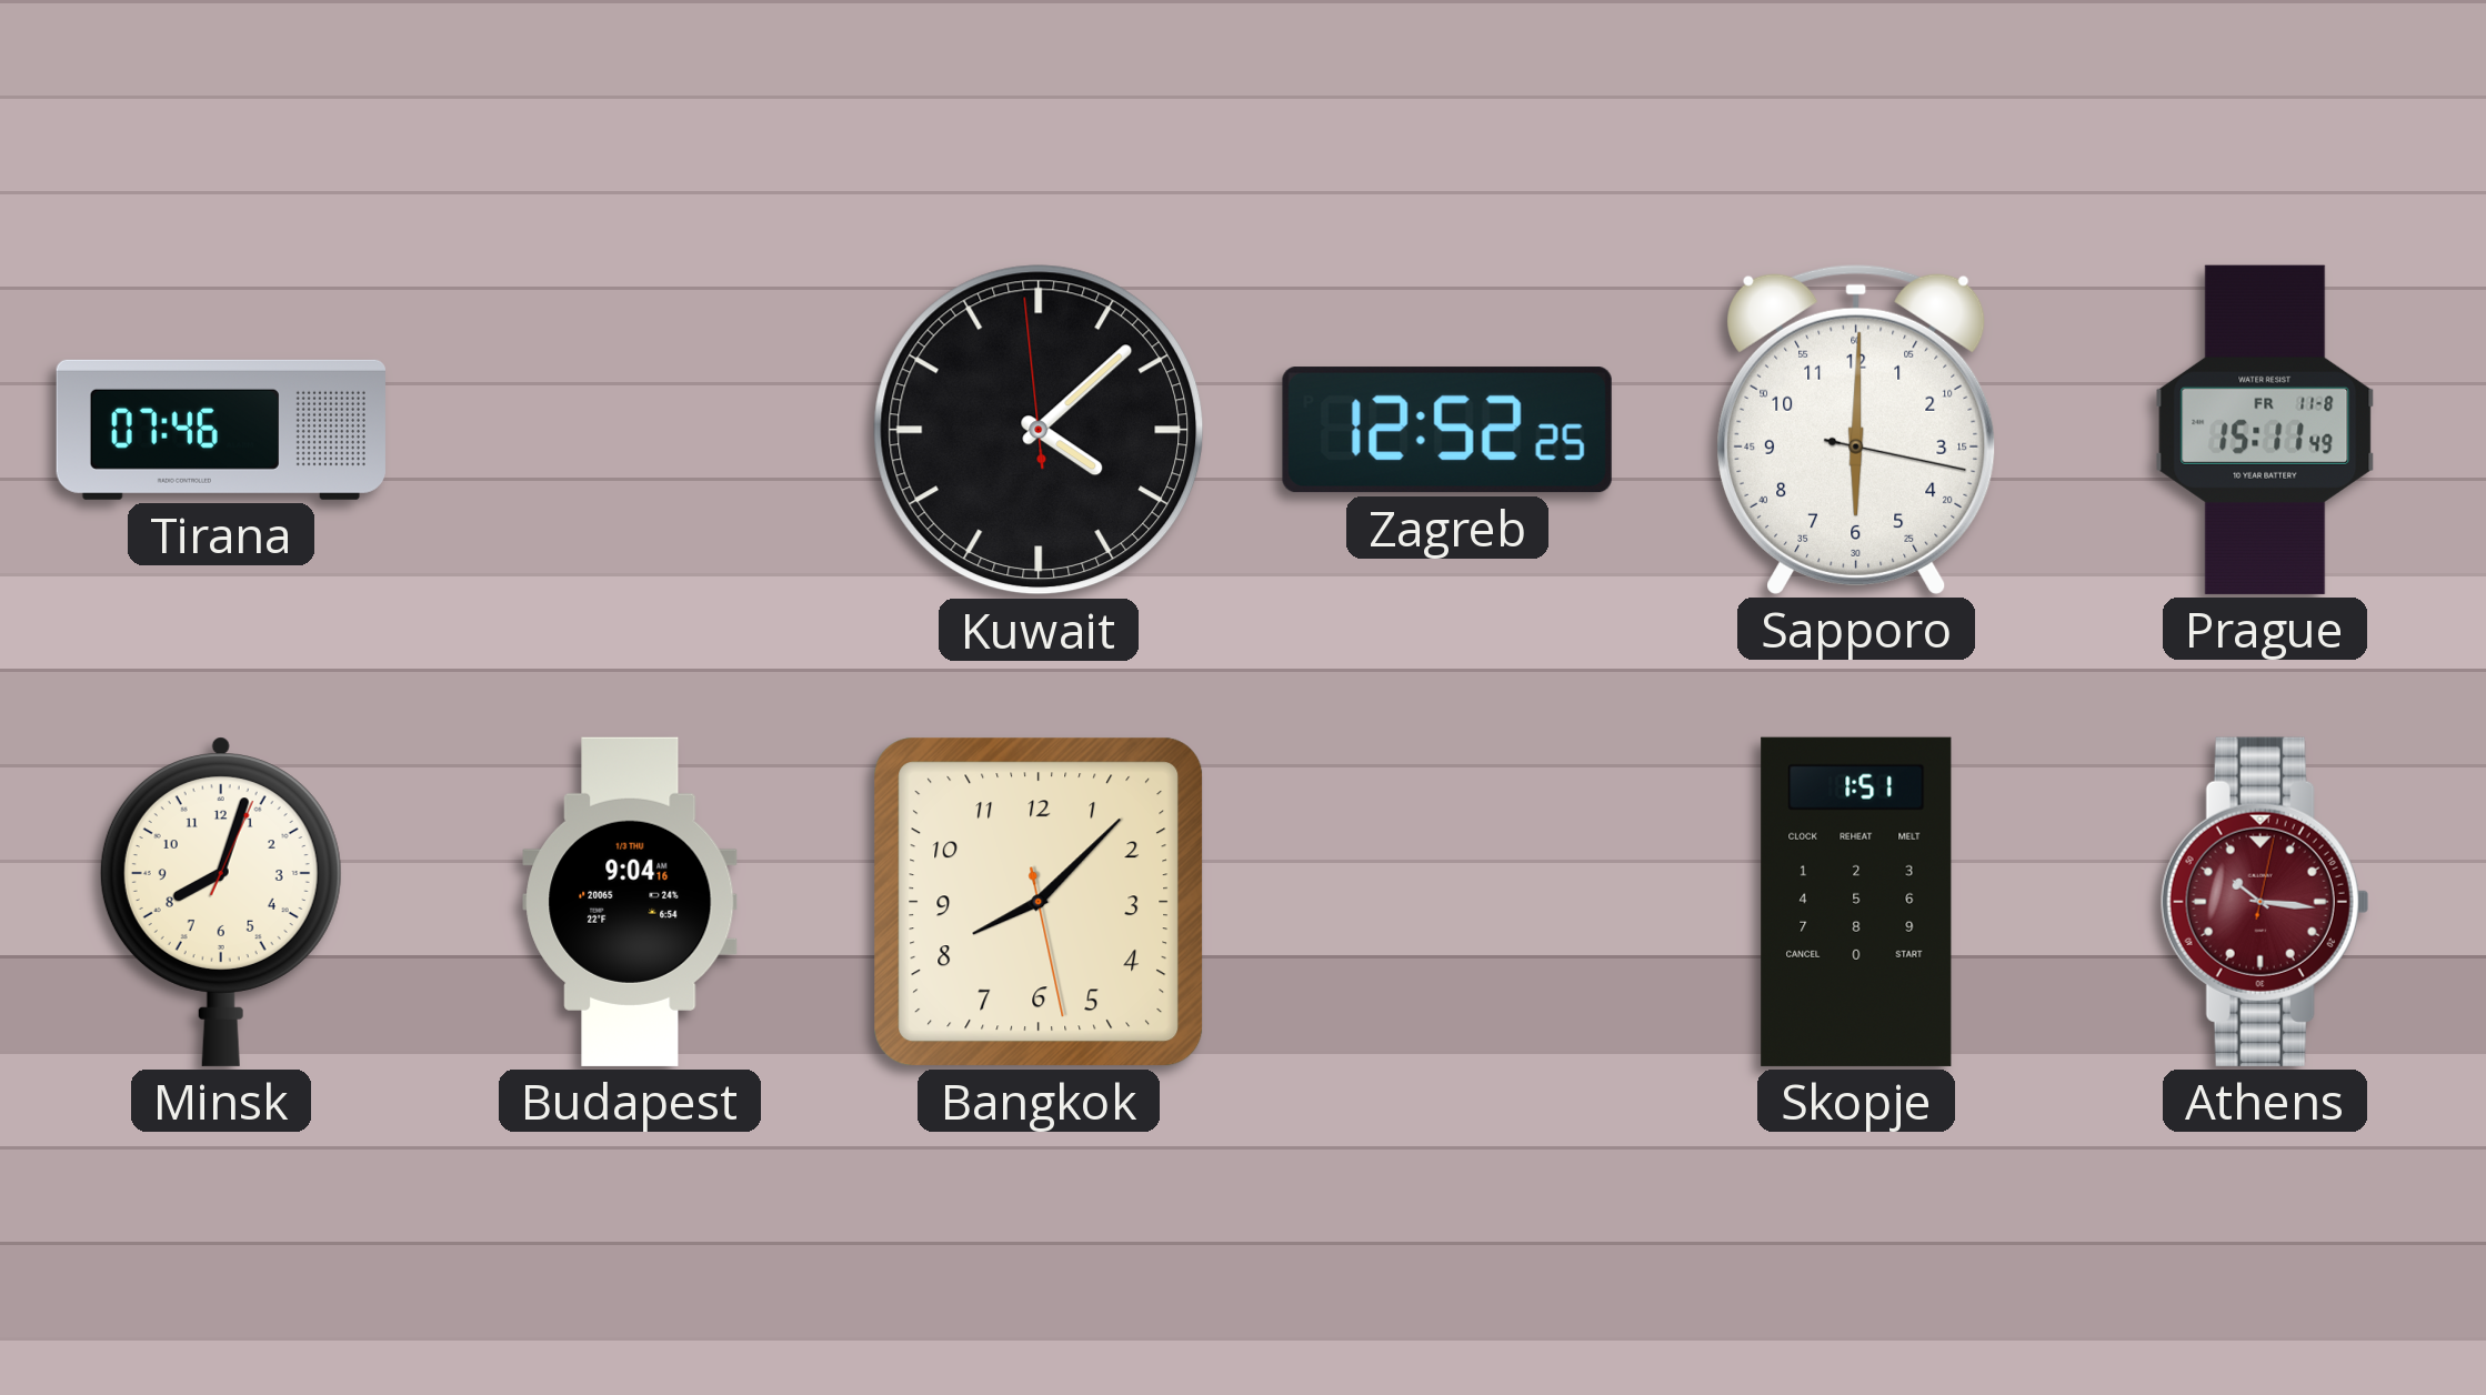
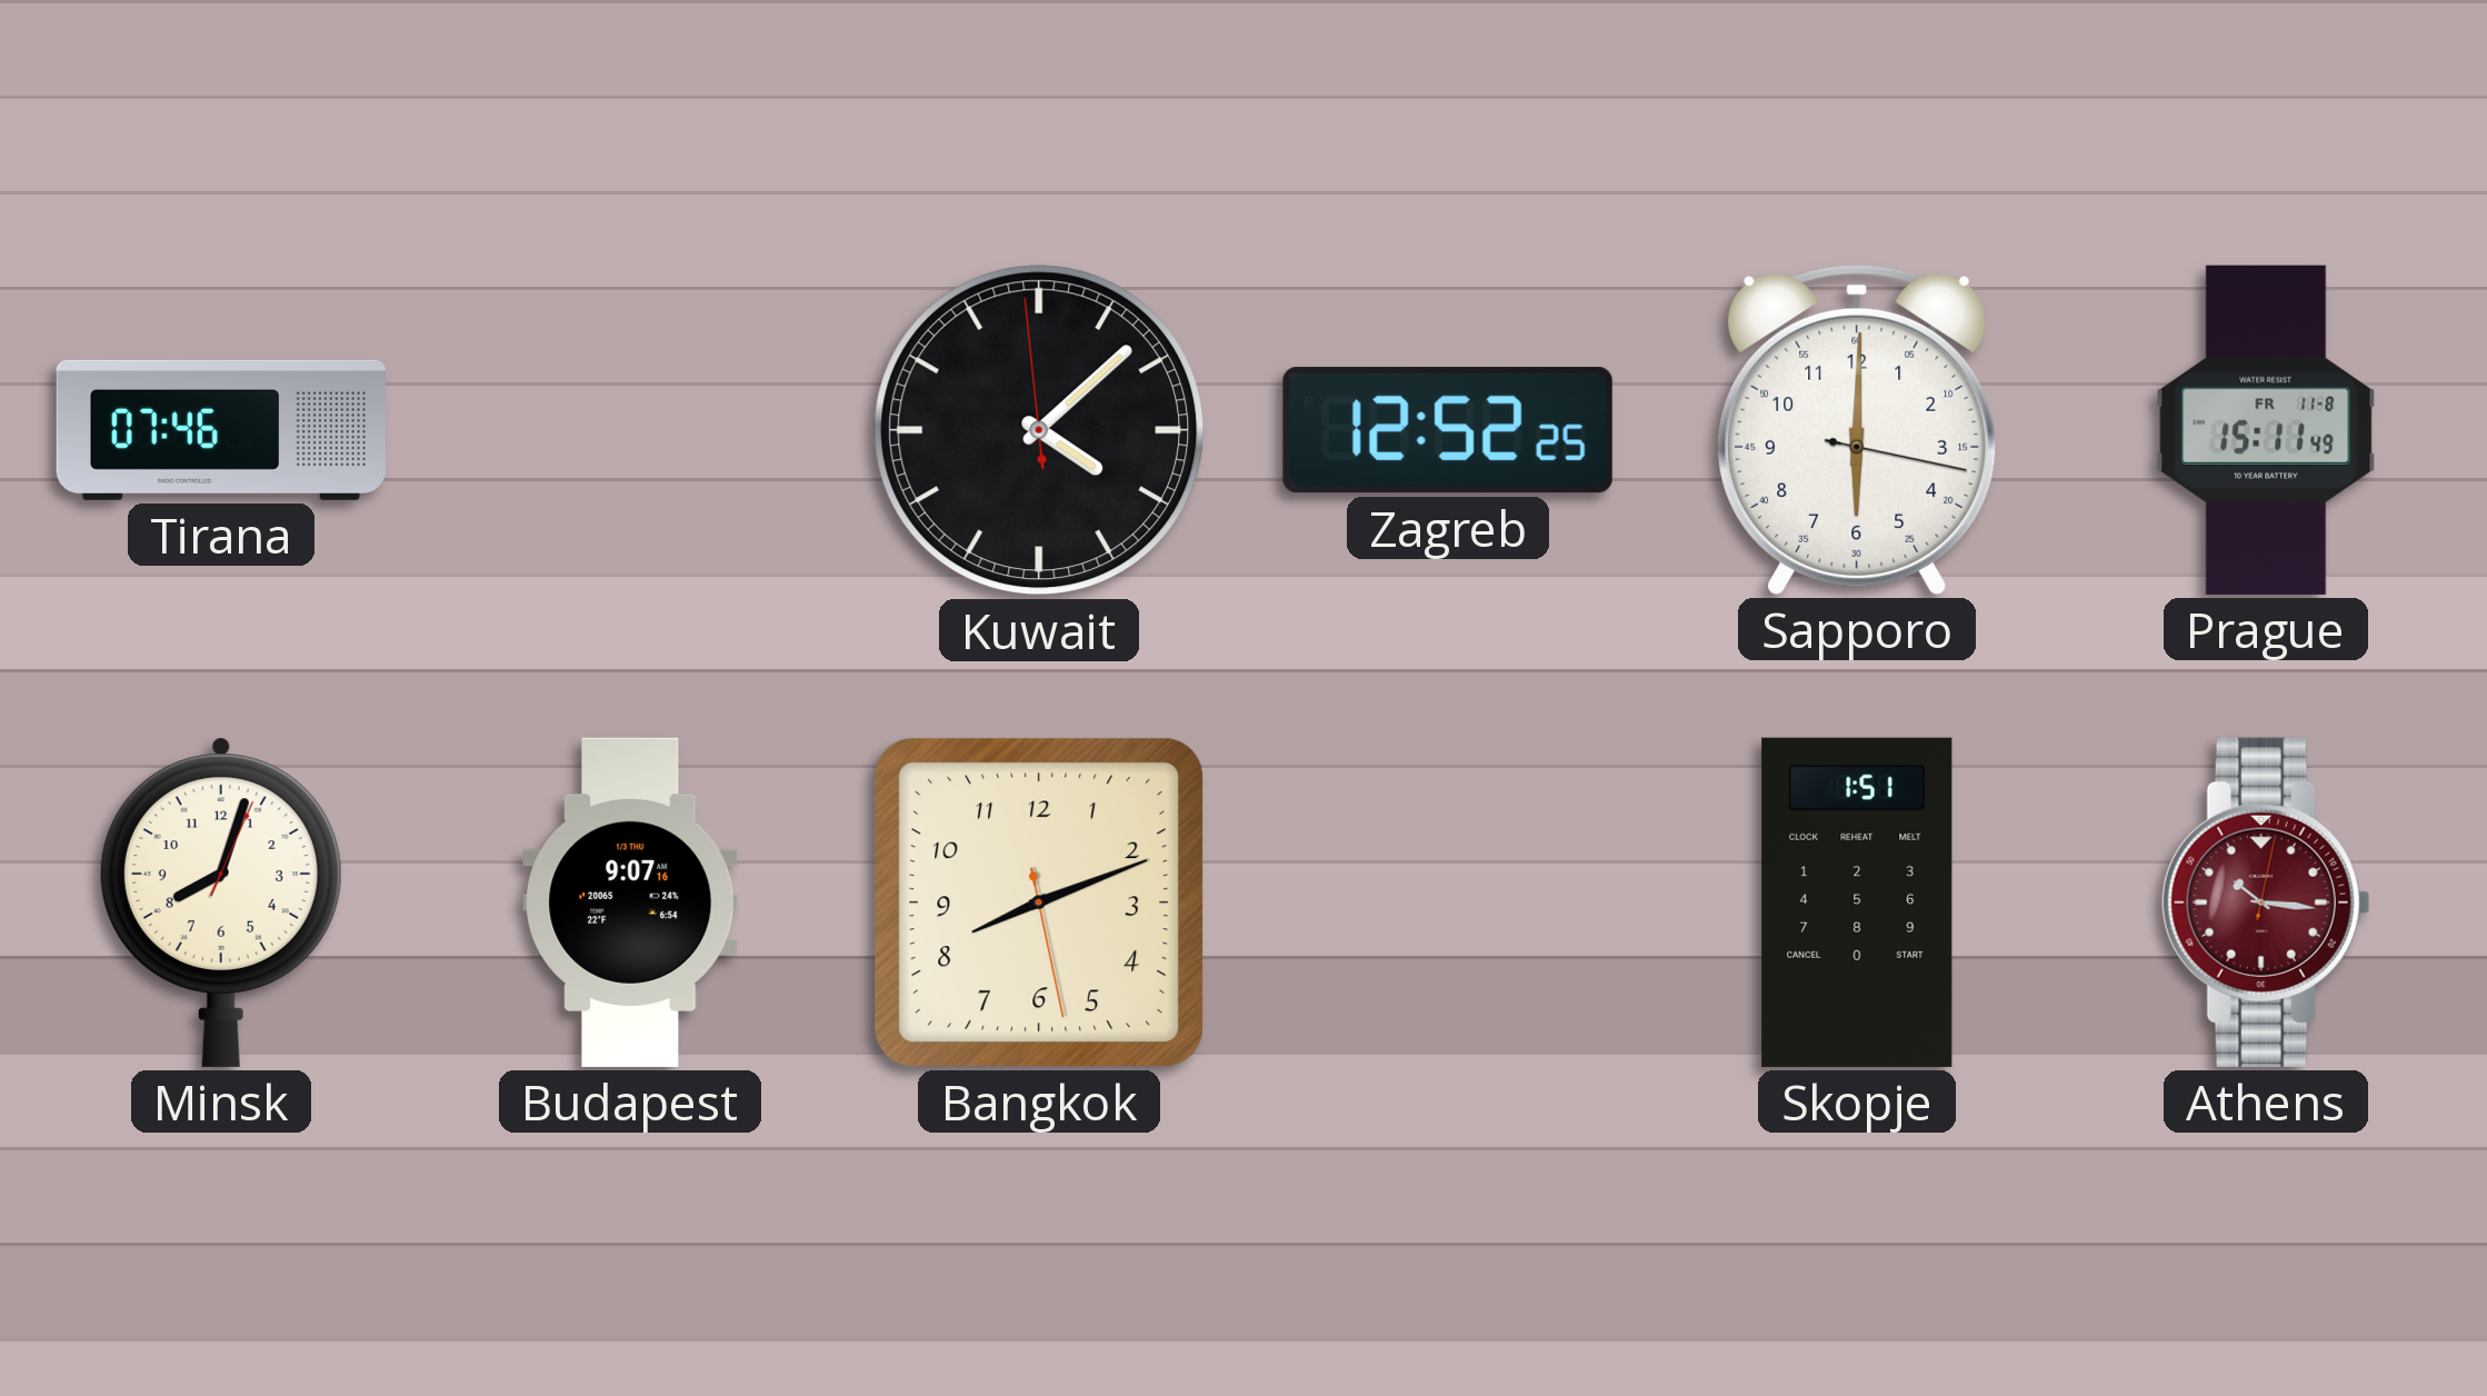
Budapest: 9:04 -> 9:07 (630, 903)
Bangkok: 8:07 -> 8:11 (1039, 903)
